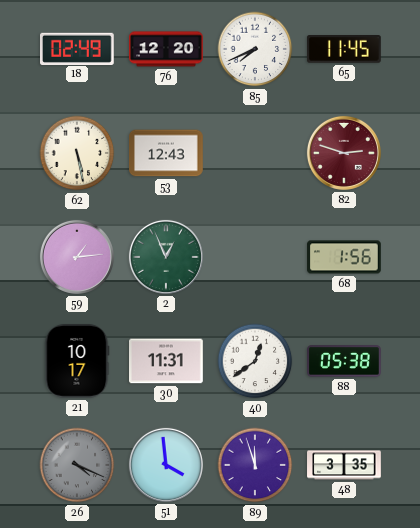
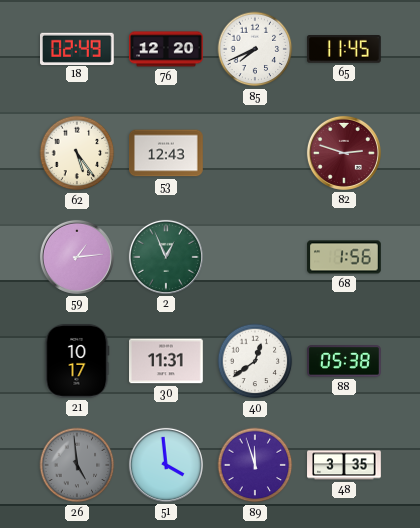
62: 5:28 -> 5:24 (77, 153)
26: 4:19 -> 4:59 (77, 465)
